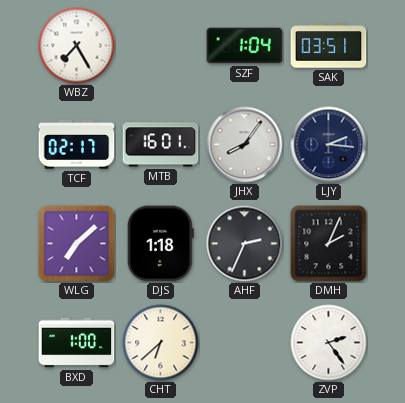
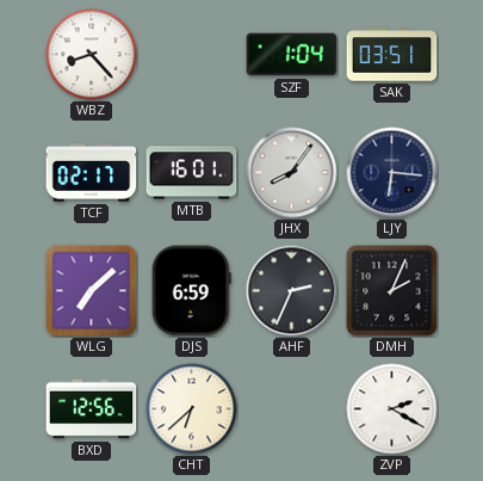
WBZ: 7:25 -> 8:23 (92, 55)
LJY: 2:16 -> 6:16 (392, 173)
DJS: 1:18 -> 6:59 (191, 291)
BXD: 1:00 -> 12:56 (92, 409)
ZVP: 2:24 -> 2:20 (392, 409)
